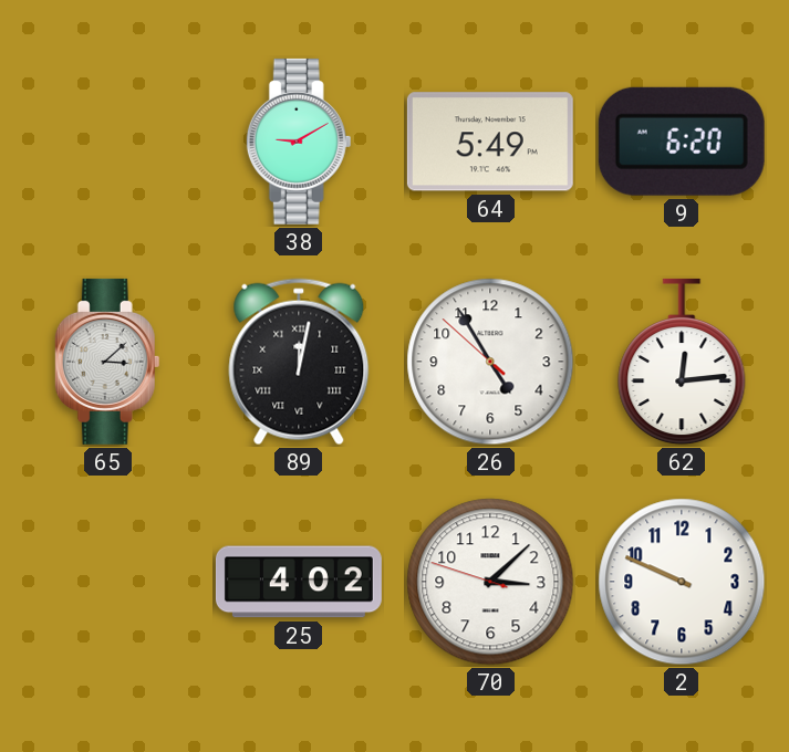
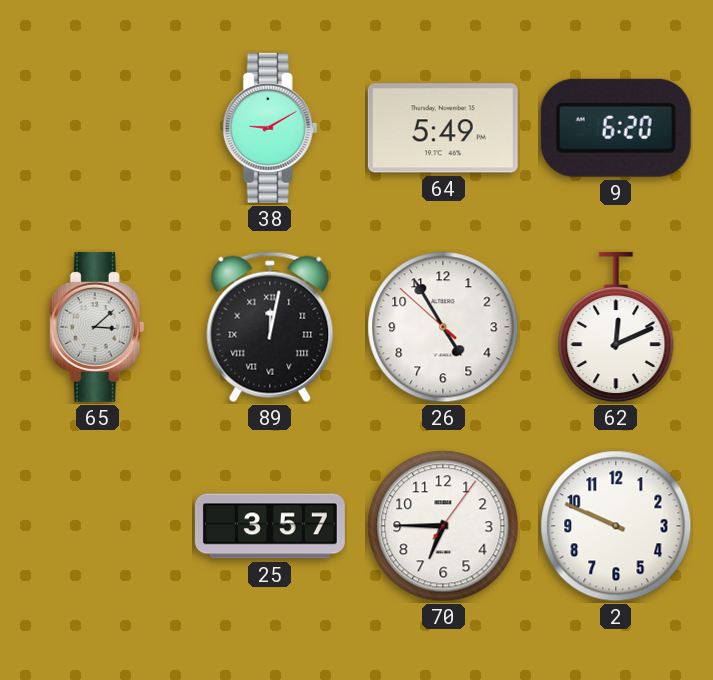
62: 12:14 -> 12:11 (616, 327)
25: 4:02 -> 3:57 (270, 526)
70: 3:07 -> 6:45 (443, 526)
